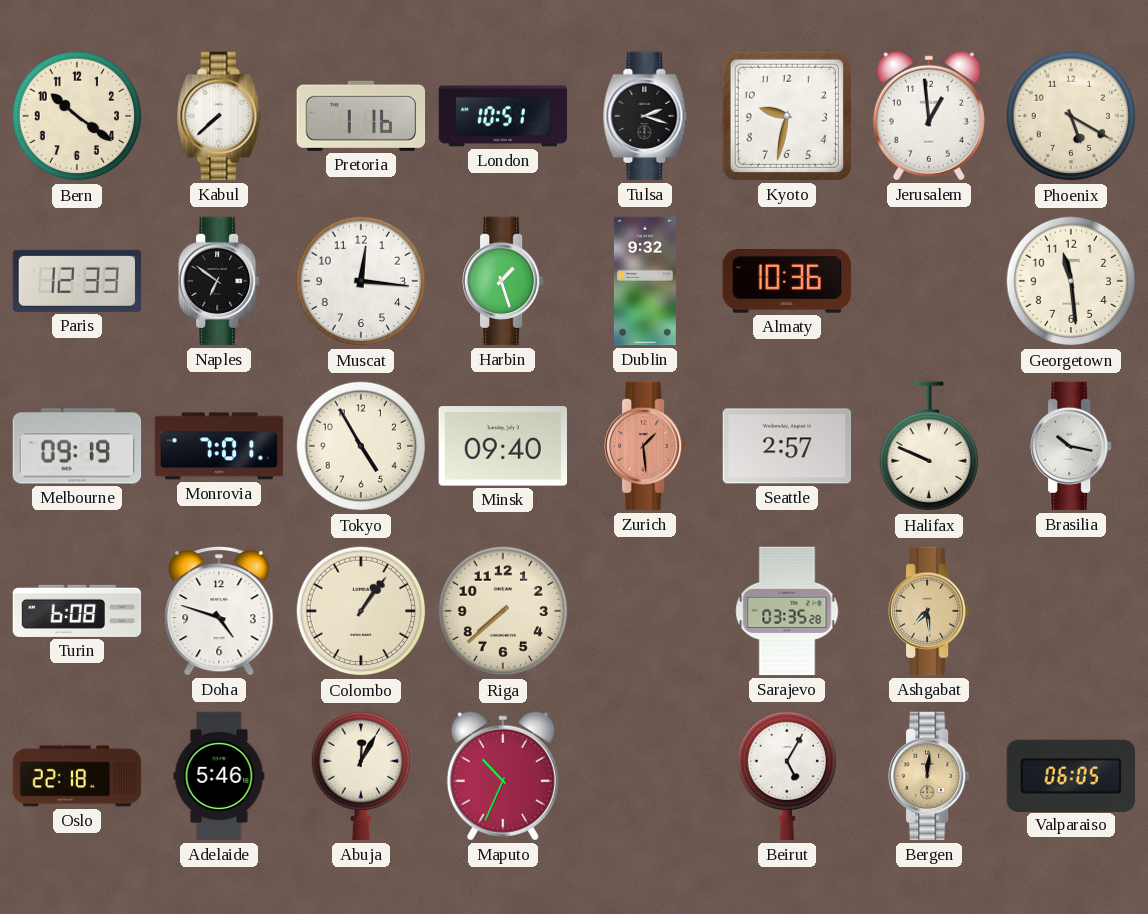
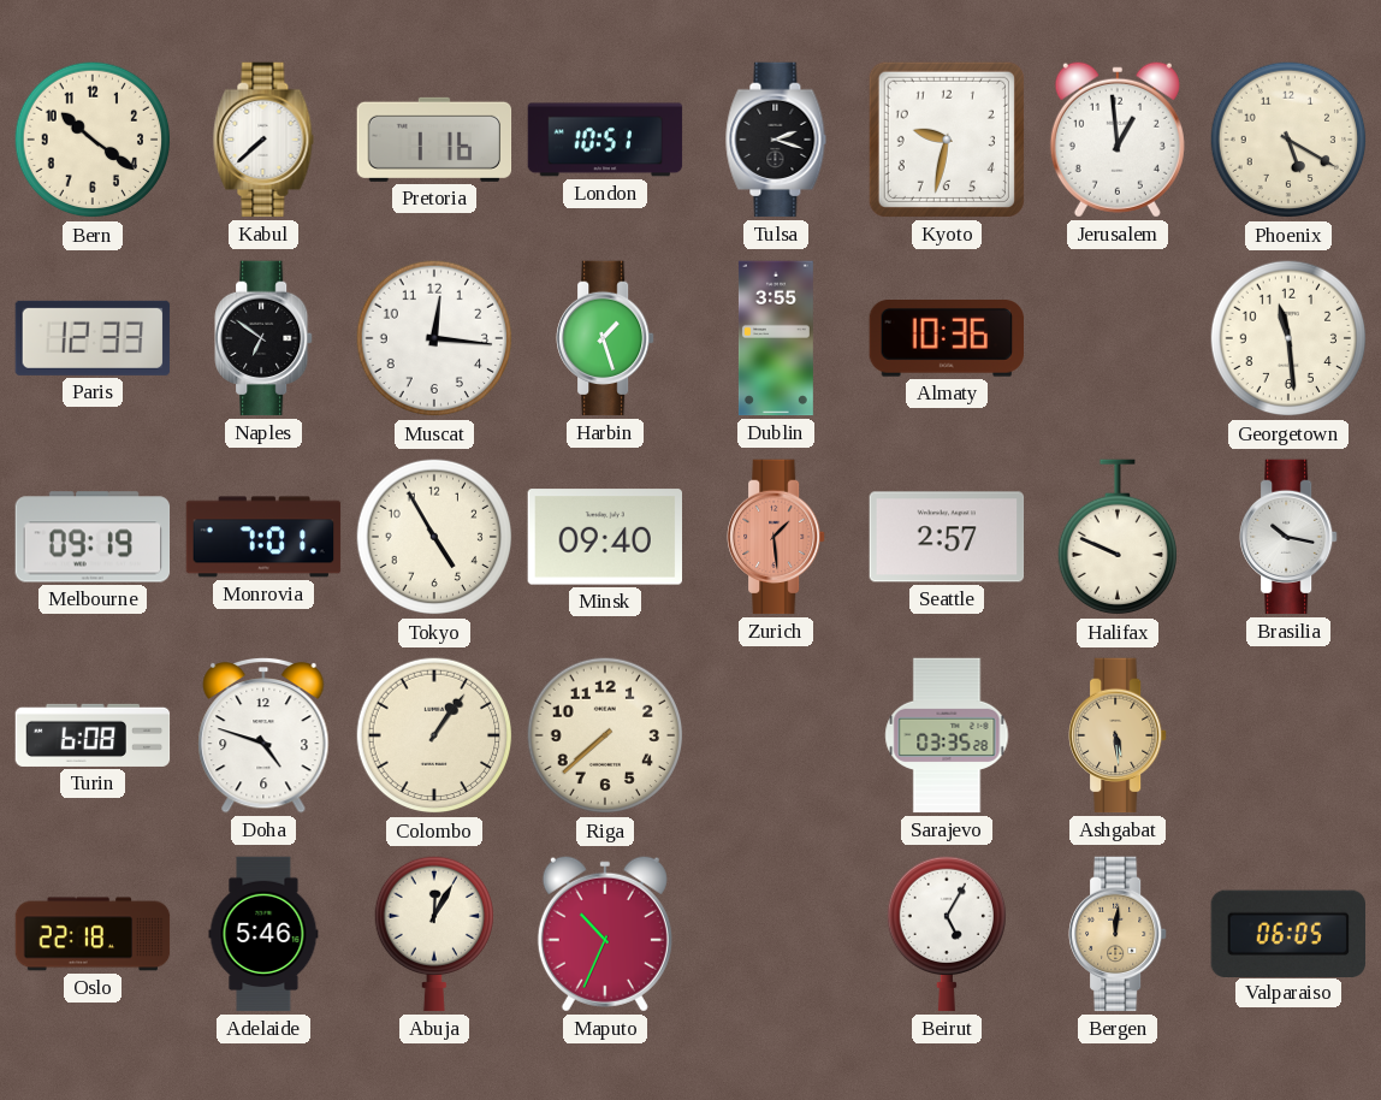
Dublin: 9:32 -> 3:55 (776, 338)
Ashgabat: 7:29 -> 5:29 (1119, 735)
